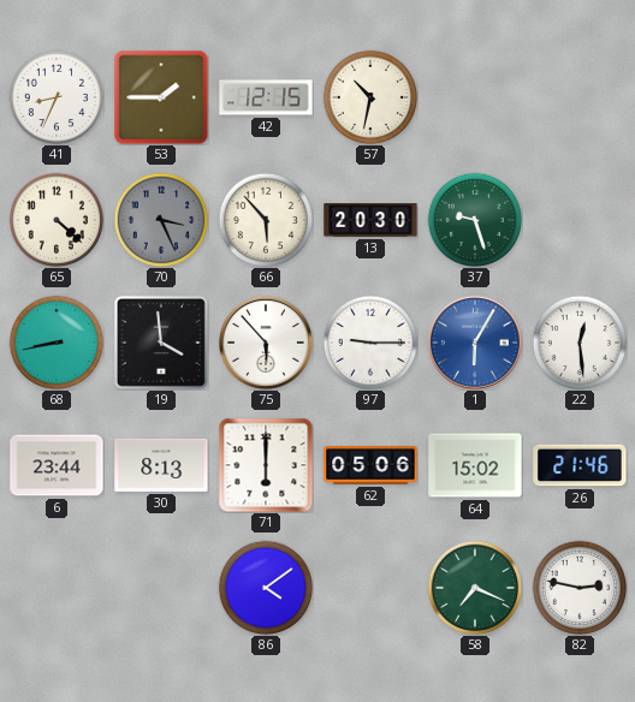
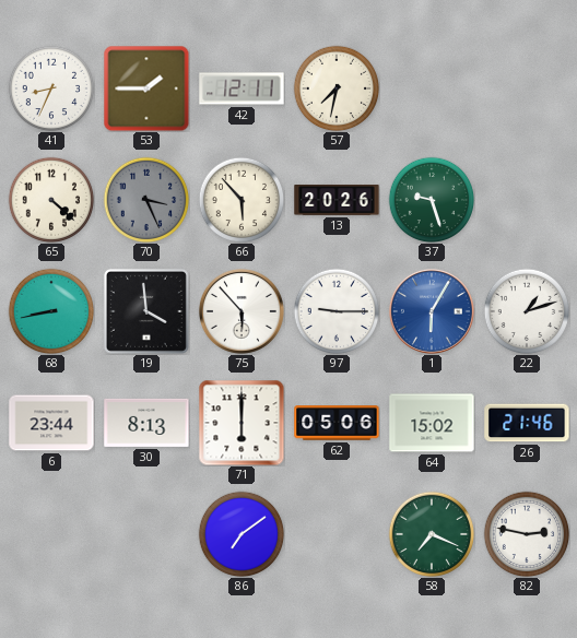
42: 12:15 -> 12:11 (242, 88)
57: 10:32 -> 7:32 (337, 88)
13: 20:30 -> 20:26 (337, 201)
22: 12:29 -> 1:12 (527, 311)
86: 4:09 -> 7:09 (242, 534)
